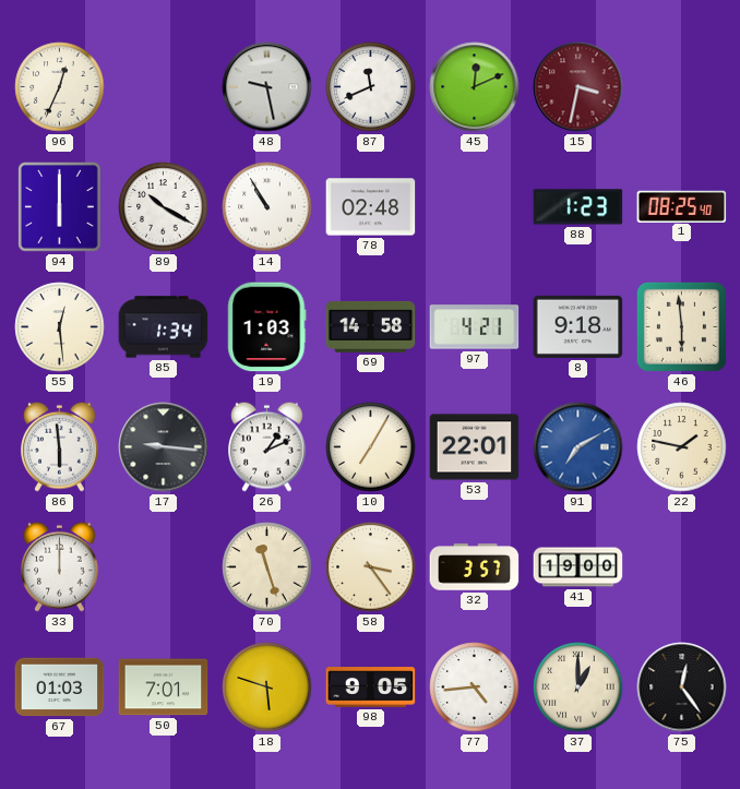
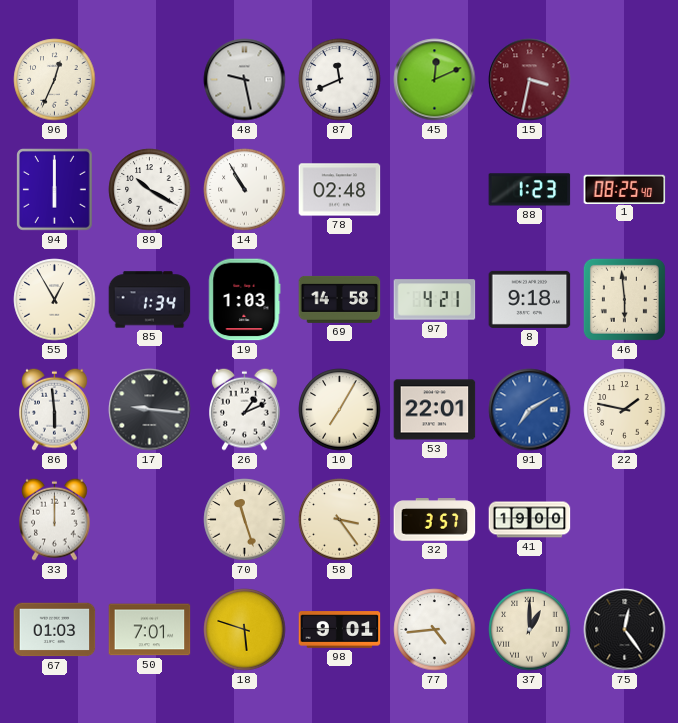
55: 12:29 -> 12:55 (55, 300)
98: 9:05 -> 9:01 (340, 630)
